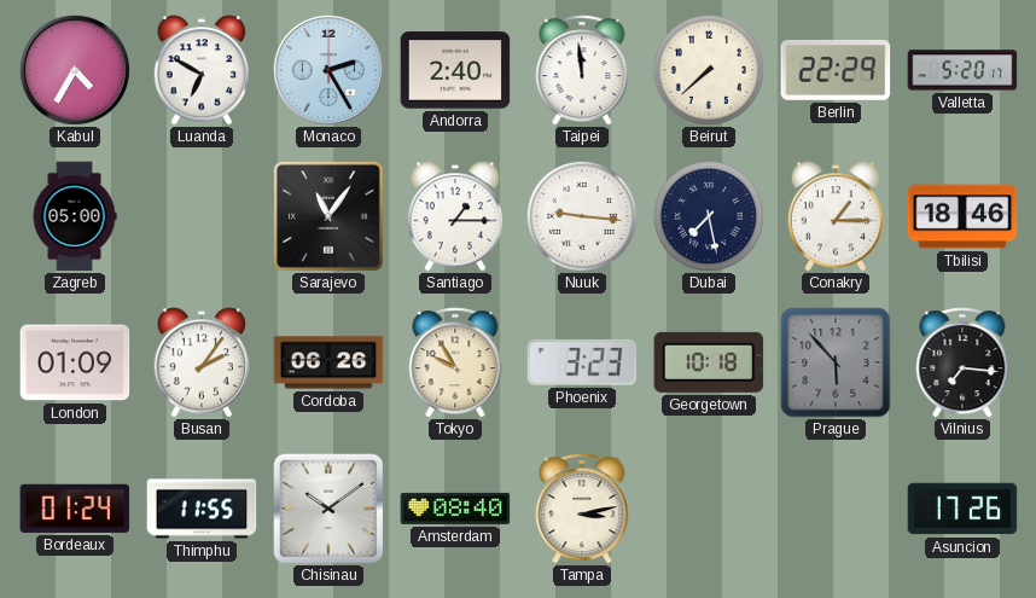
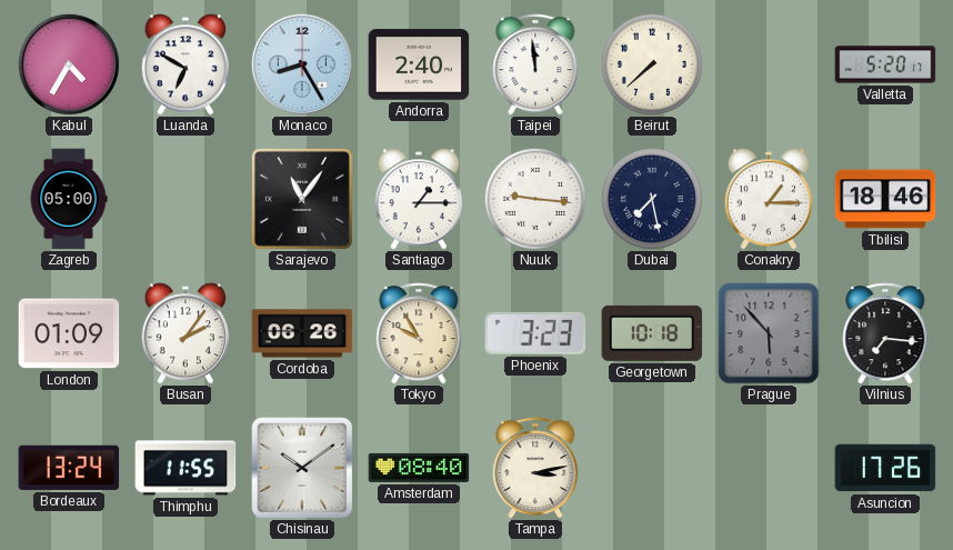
Monaco: 2:25 -> 8:25 (302, 64)
Berlin: 22:29 -> none (836, 70)
Bordeaux: 01:24 -> 13:24 (69, 468)
